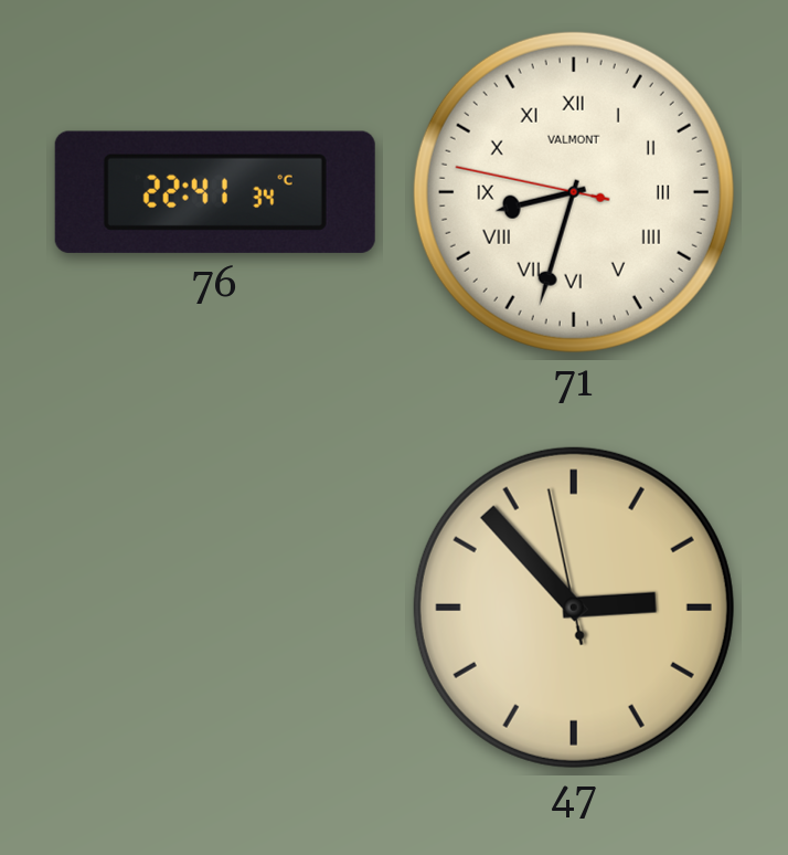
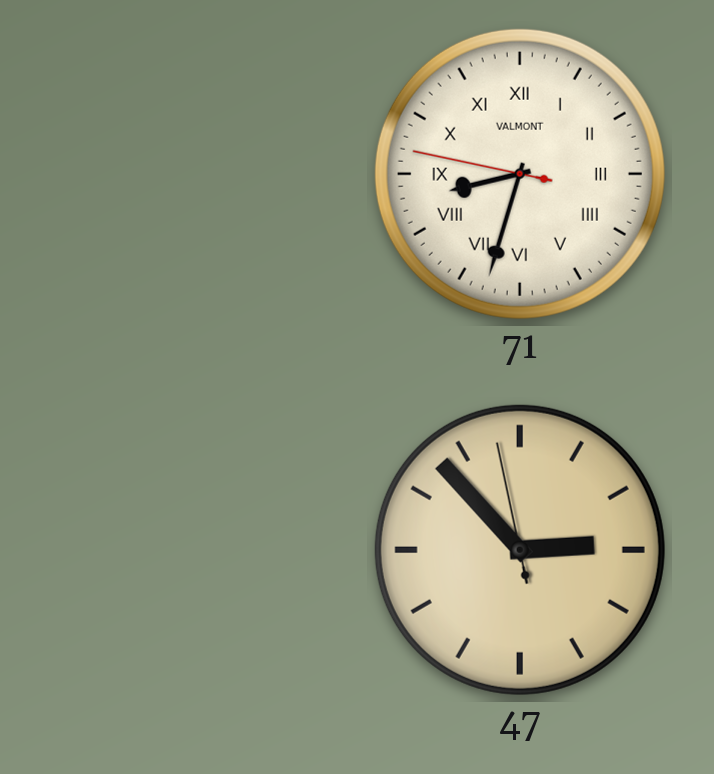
76: 22:41 -> none (215, 192)
